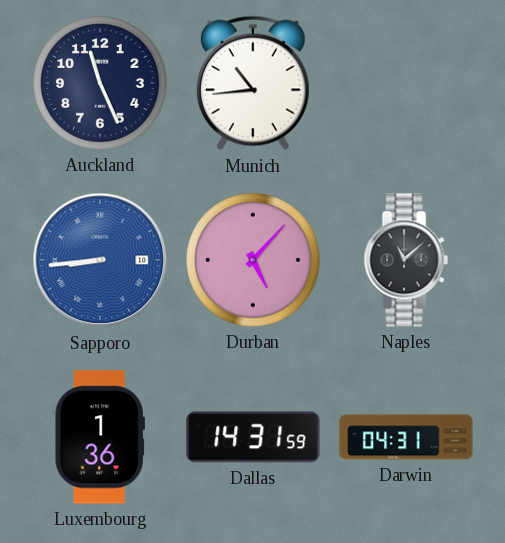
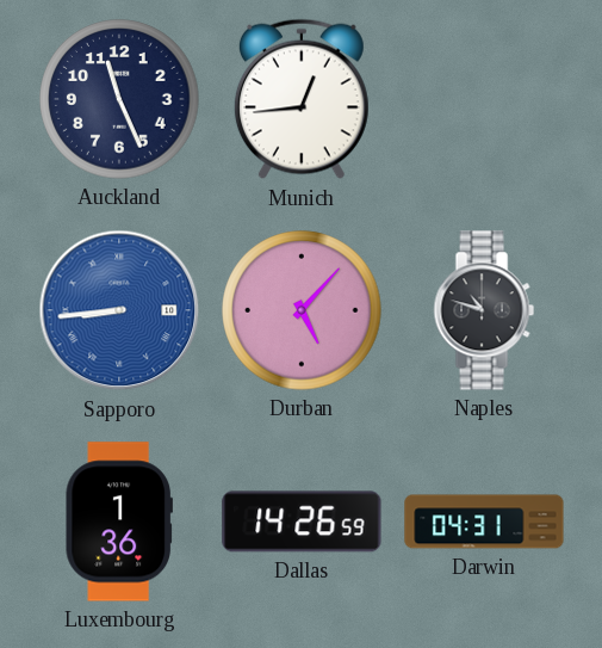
Munich: 10:44 -> 12:44 (302, 99)
Naples: 11:08 -> 10:48 (484, 310)
Dallas: 14:31 -> 14:26 (302, 522)
